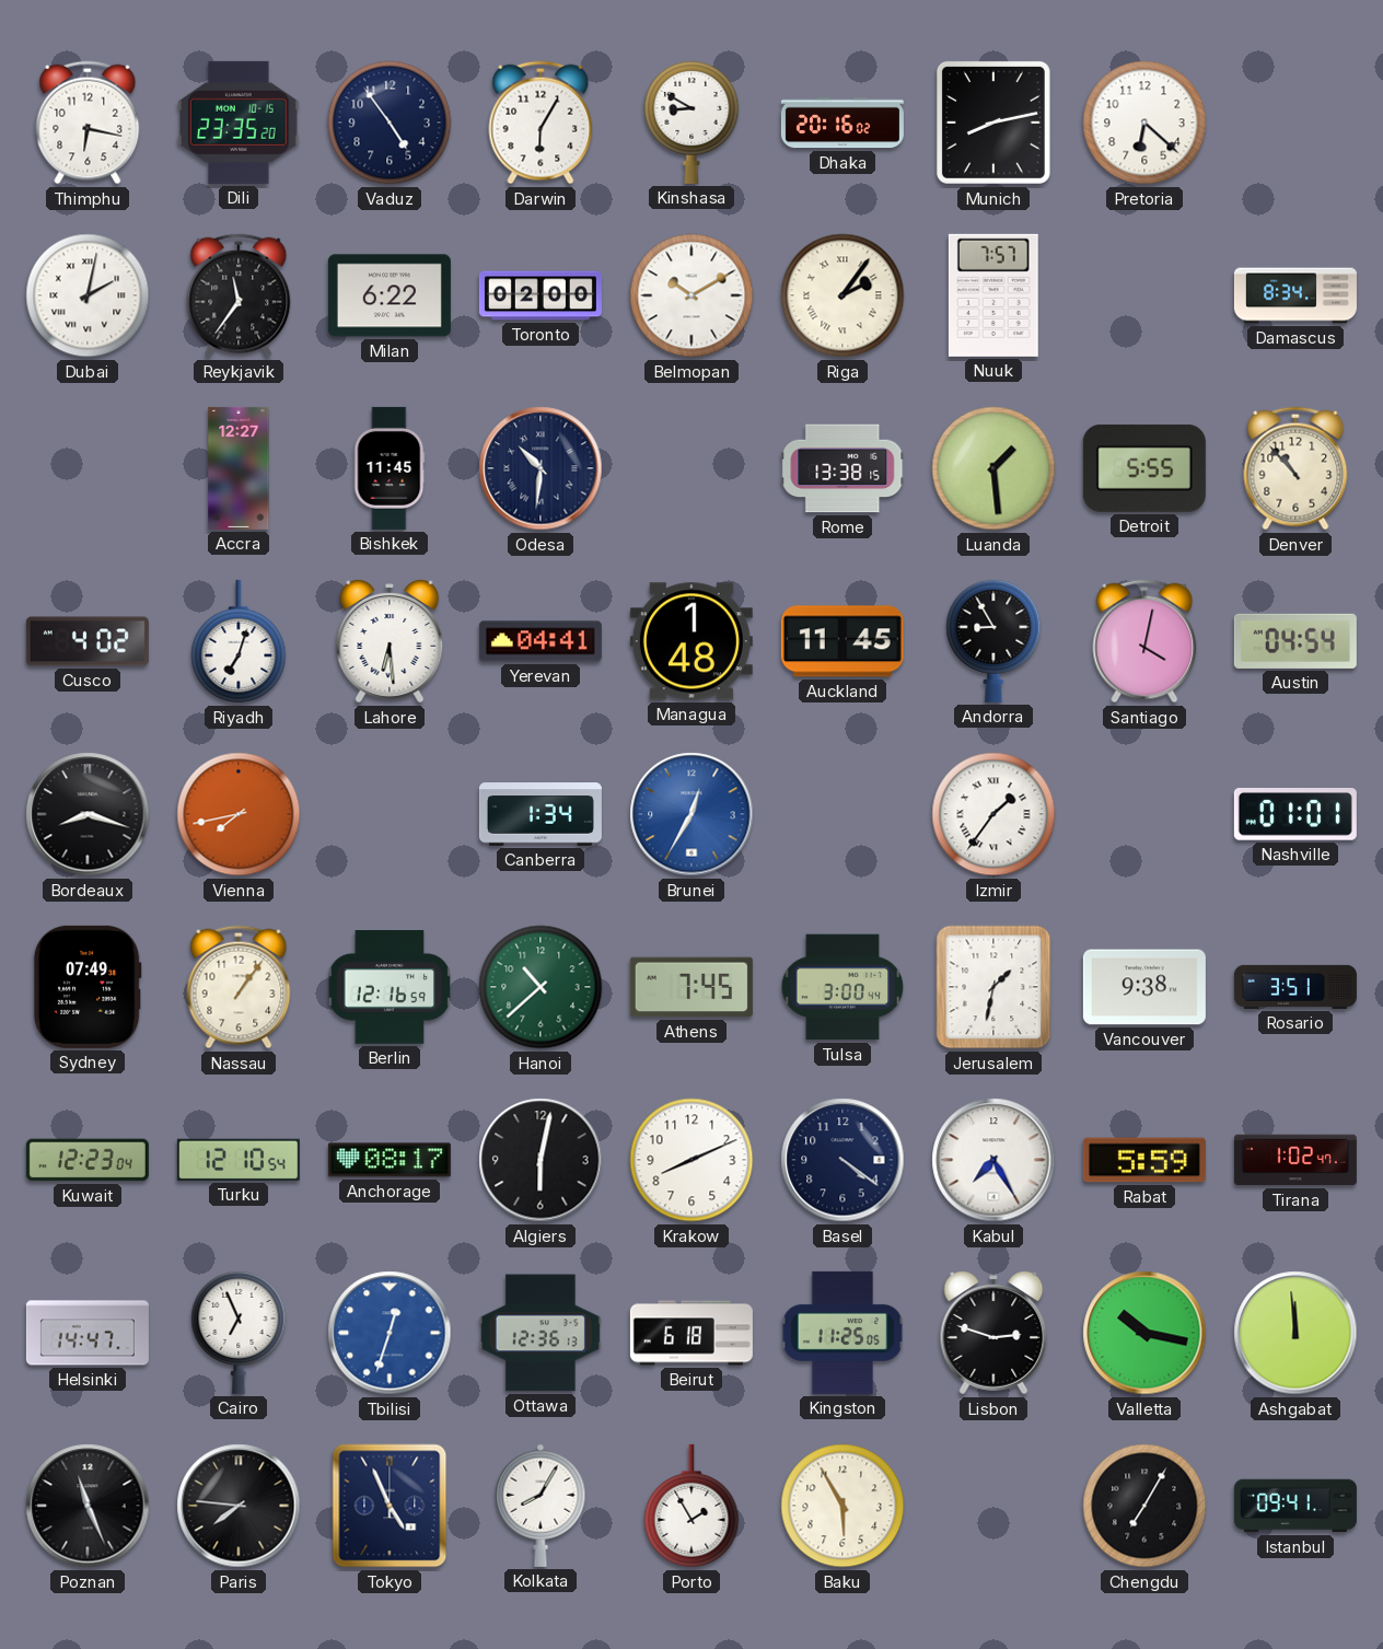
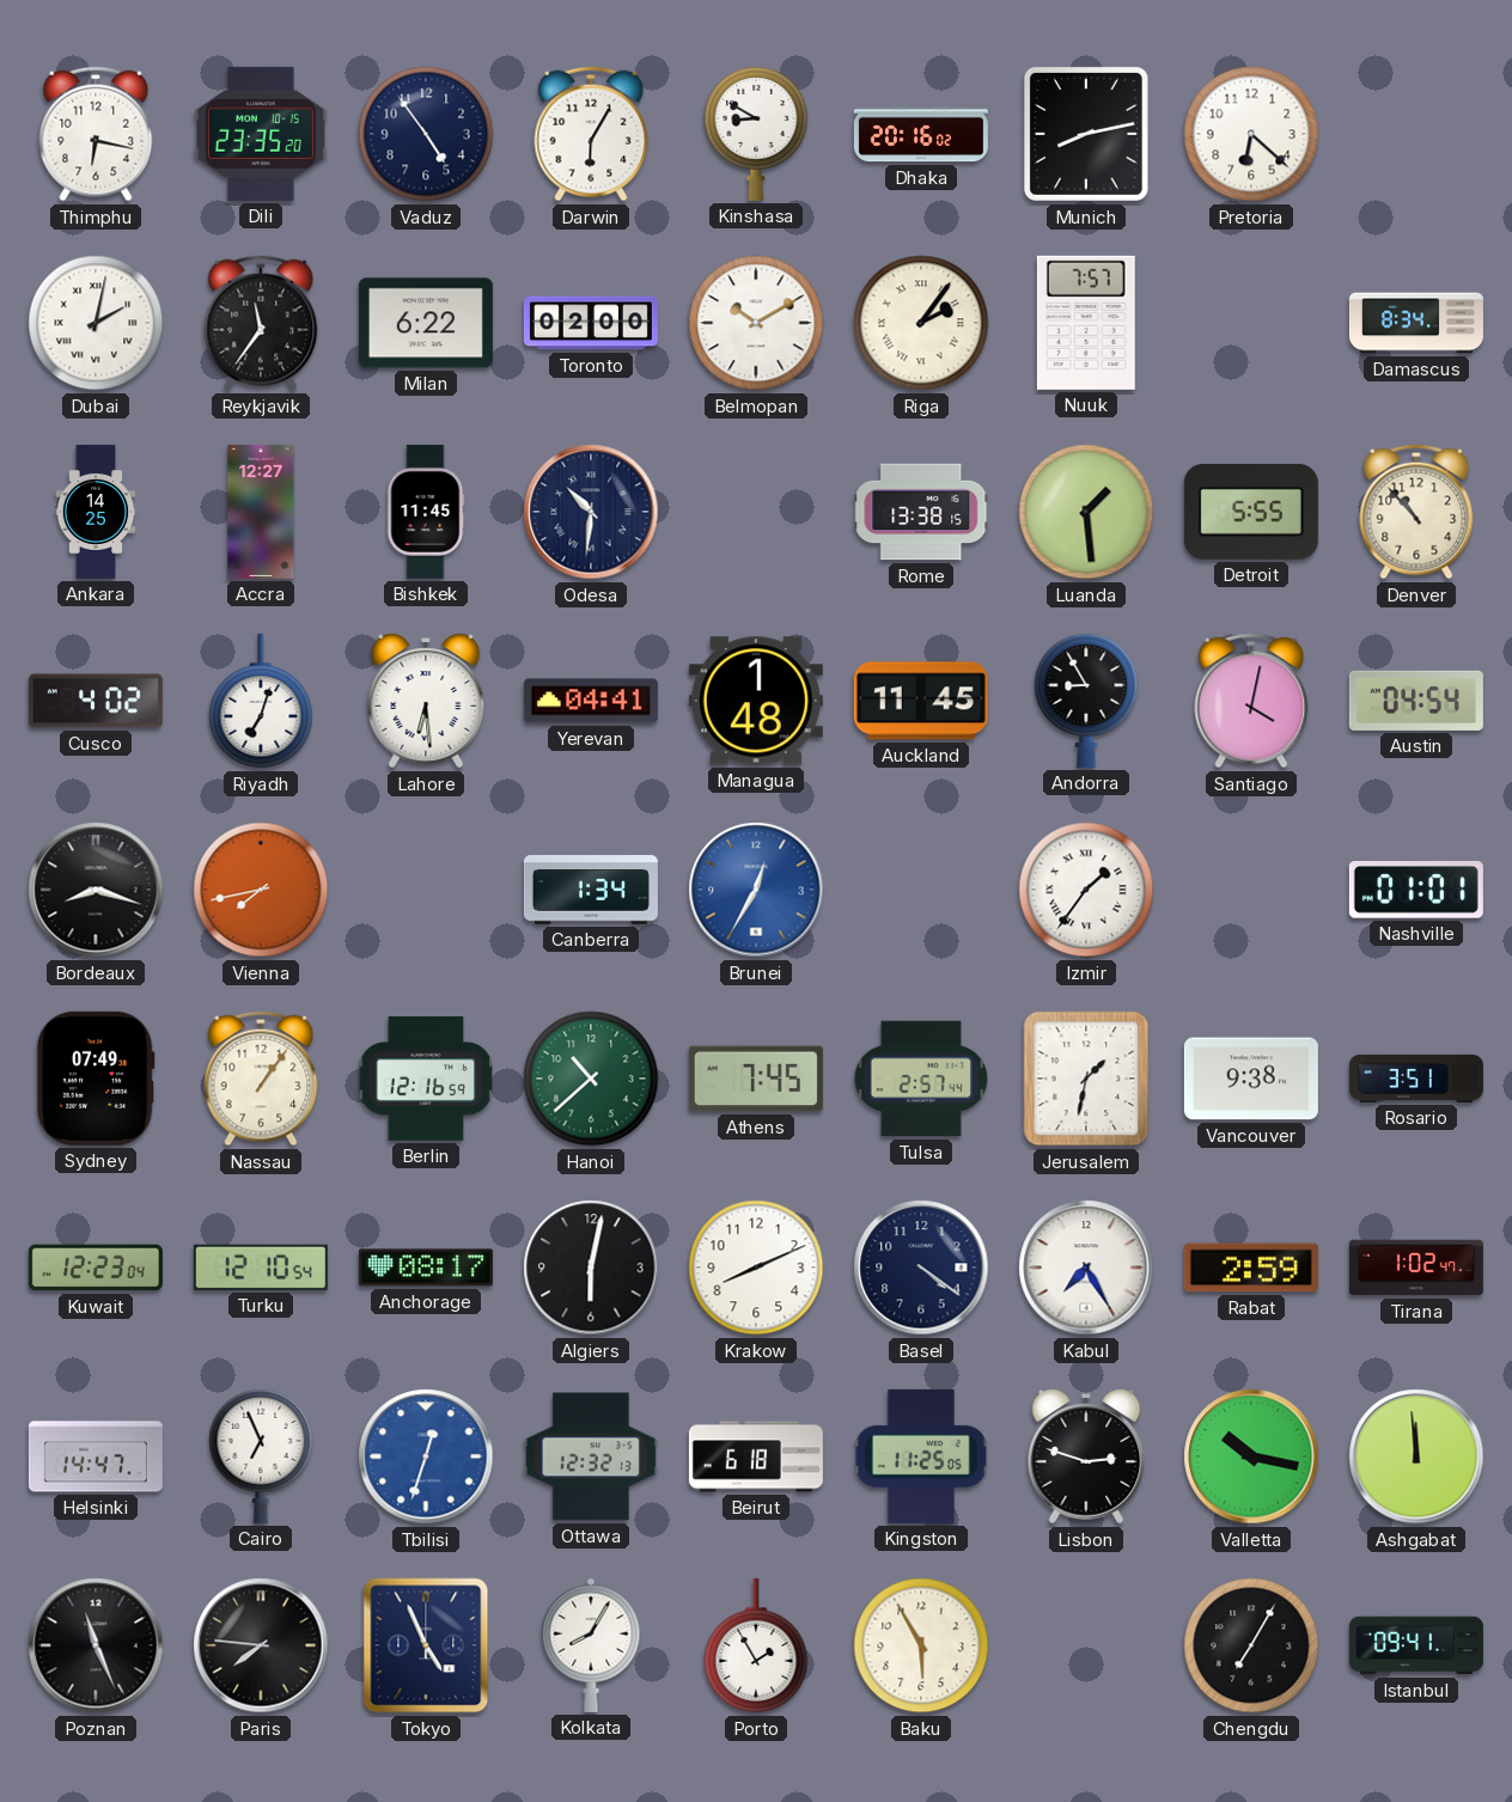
Ankara: none -> 14:25 (96, 512)
Tulsa: 3:00 -> 2:57 (921, 1079)
Rabat: 5:59 -> 2:59 (1251, 1267)
Ottawa: 12:36 -> 12:32 (591, 1456)
